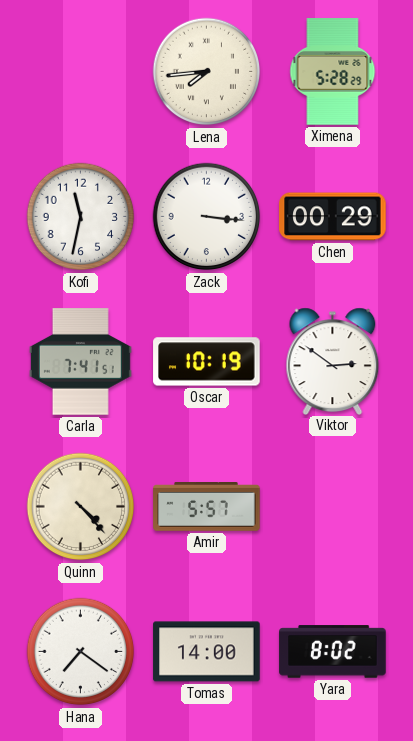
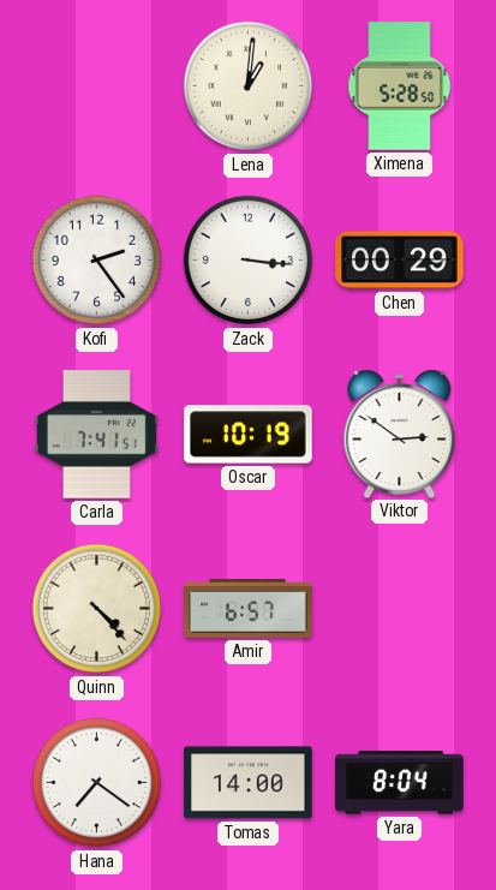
Lena: 7:44 -> 1:01 (249, 86)
Ximena: 5:28:29 -> 5:28:50 (400, 86)
Kofi: 11:32 -> 2:24 (97, 261)
Amir: 5:57 -> 6:57 (249, 609)
Yara: 8:02 -> 8:04 (400, 783)
